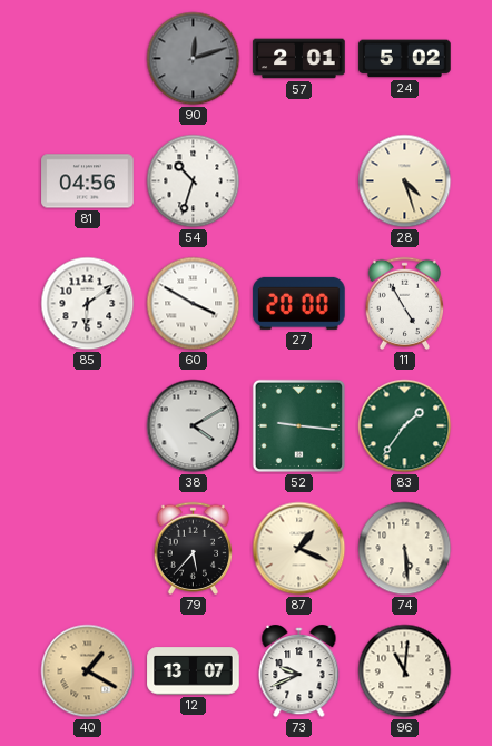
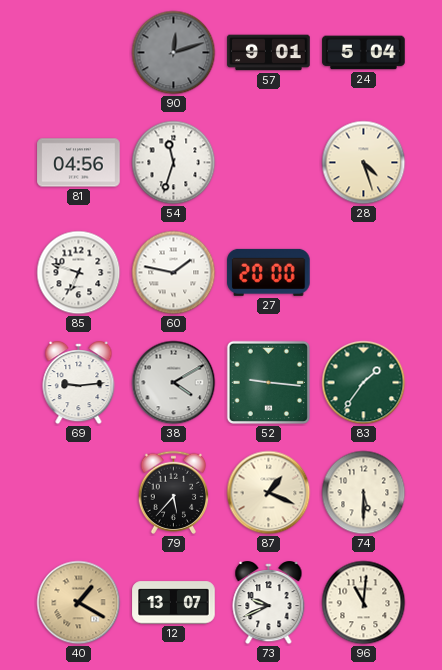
57: 2:01 -> 9:01 (269, 53)
24: 5:02 -> 5:04 (364, 53)
54: 10:33 -> 11:33 (174, 163)
85: 6:09 -> 6:48 (79, 273)
60: 3:50 -> 1:47 (174, 273)
11: 4:55 -> none (404, 303)
69: none -> 9:14 (79, 384)
74: 5:29 -> 5:30 (364, 493)
